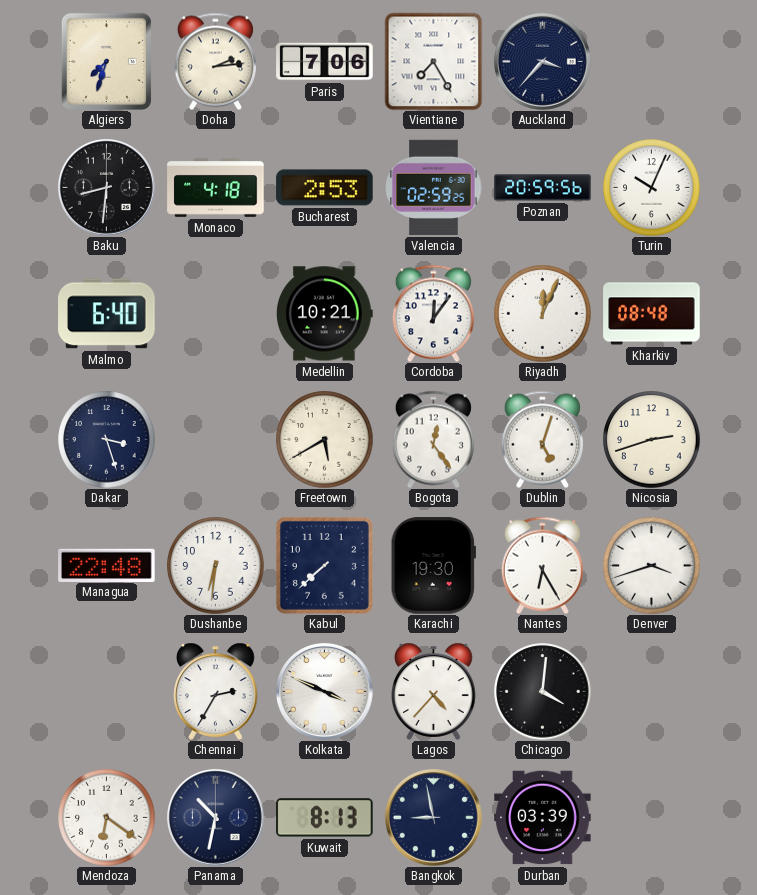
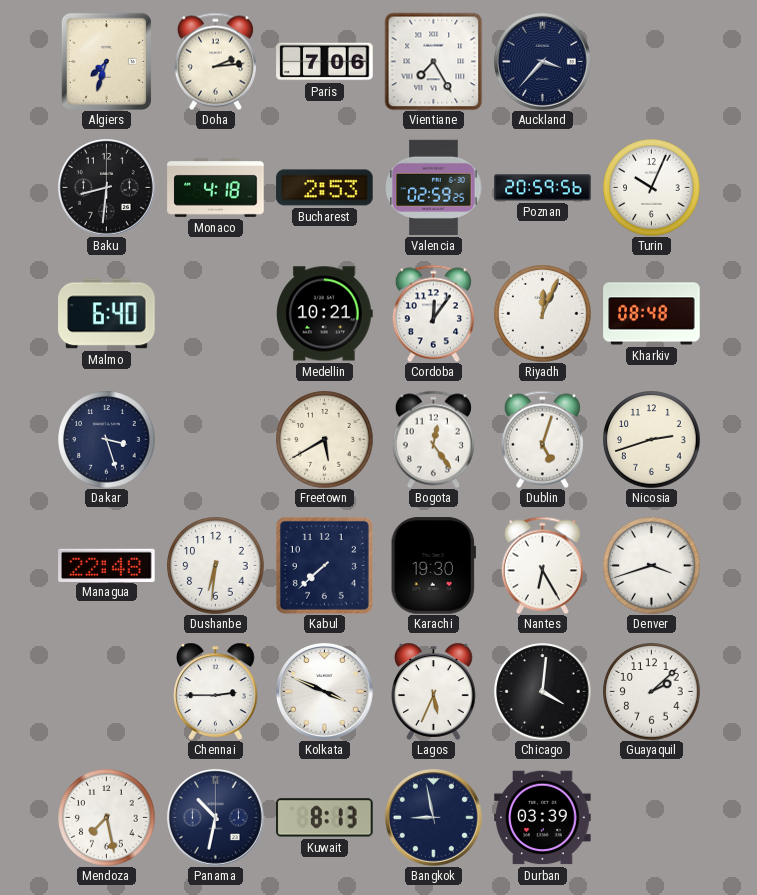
Chennai: 2:35 -> 2:45 (216, 691)
Lagos: 4:37 -> 5:34 (434, 691)
Guayaquil: none -> 2:08 (652, 692)
Mendoza: 6:21 -> 7:28 (107, 818)
